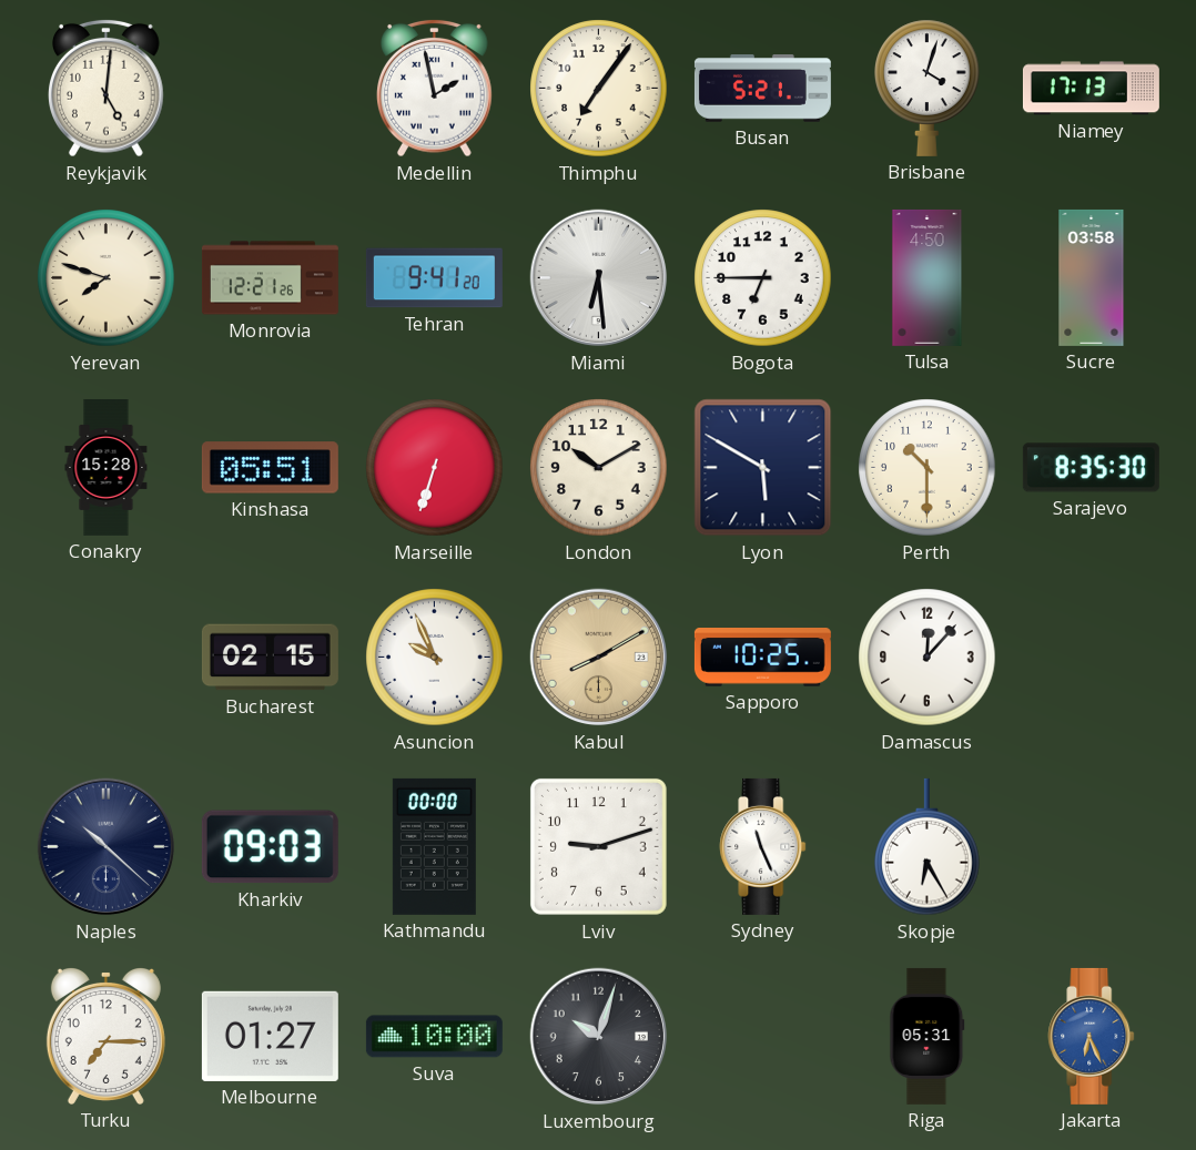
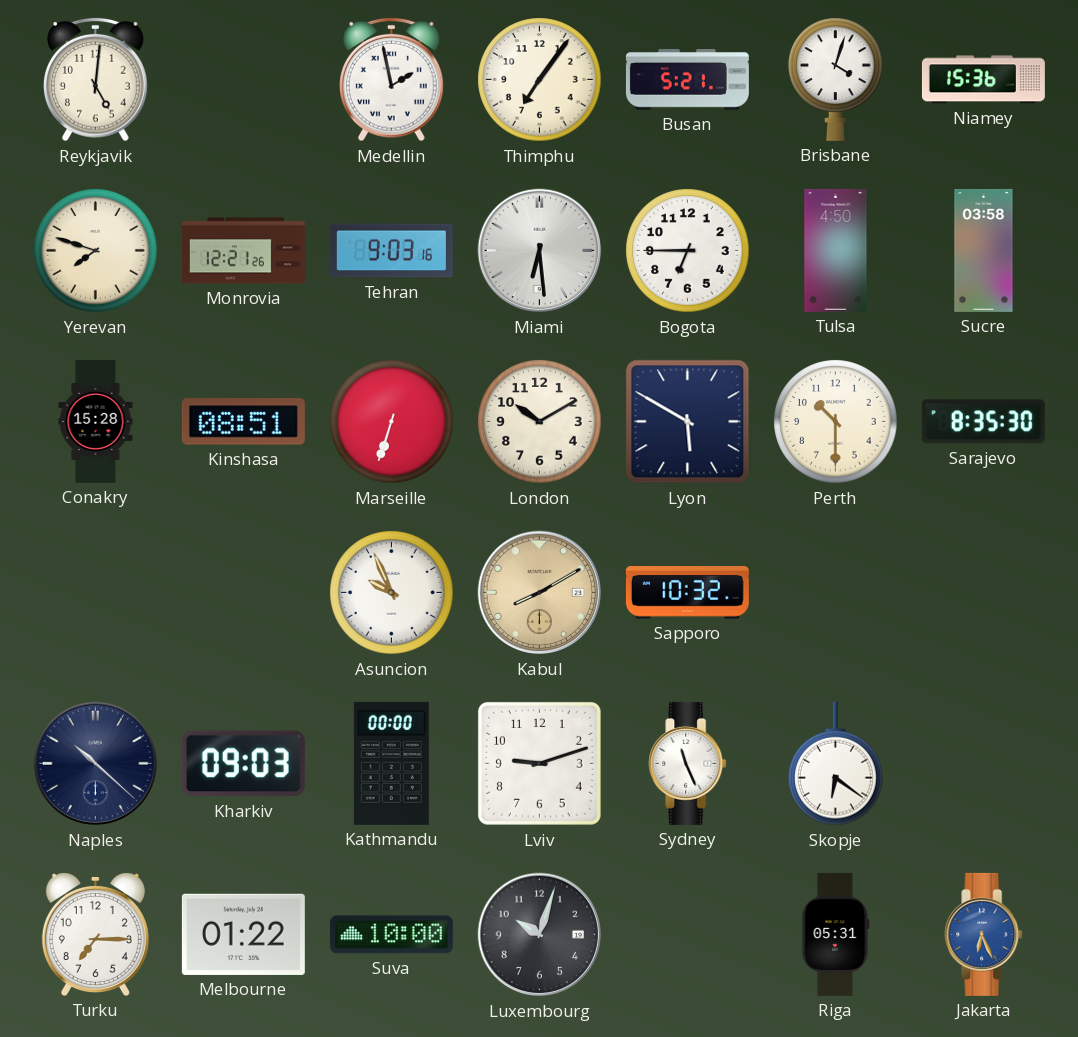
Niamey: 17:13 -> 15:36 (983, 80)
Tehran: 9:41 -> 9:03 (391, 251)
Kinshasa: 05:51 -> 08:51 (243, 422)
Bucharest: 02:15 -> none (270, 658)
Sapporo: 10:25 -> 10:32 (687, 593)
Damascus: 12:07 -> none (928, 658)
Skopje: 6:25 -> 6:21 (836, 764)
Melbourne: 01:27 -> 01:22 (243, 934)
